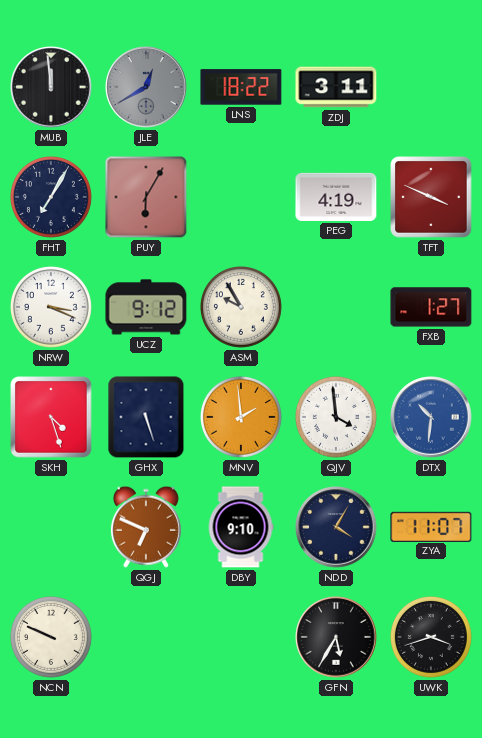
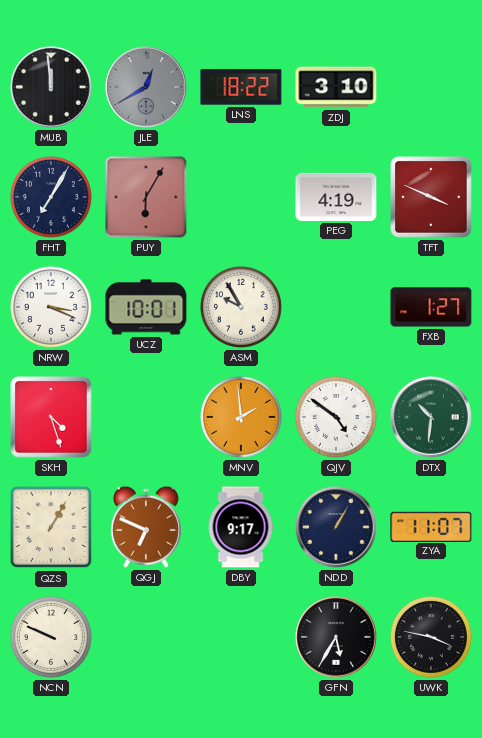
ZDJ: 3:11 -> 3:10 (336, 87)
UCZ: 9:12 -> 10:01 (146, 307)
GHX: 5:27 -> none (146, 417)
QJV: 3:59 -> 4:51 (336, 417)
DTX dial: blue -> green (431, 417)
QZS: none -> 1:05 (51, 527)
DBY: 9:10 -> 9:17 (241, 527)
NDD: 4:05 -> 1:05 (336, 527)
UWK: 3:42 -> 3:47 (431, 637)
